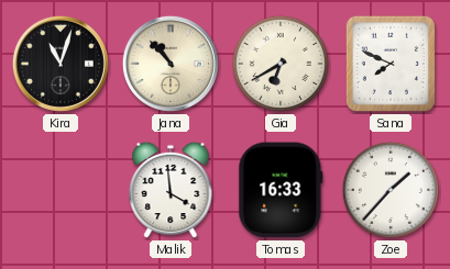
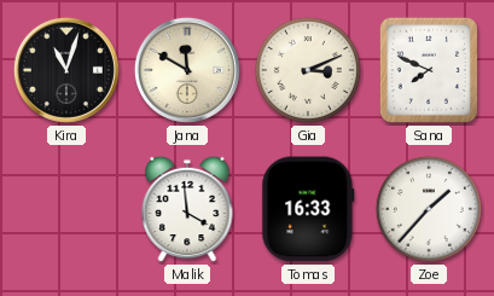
Jana: 10:53 -> 11:50 (187, 70)
Gia: 6:40 -> 3:11 (308, 70)
